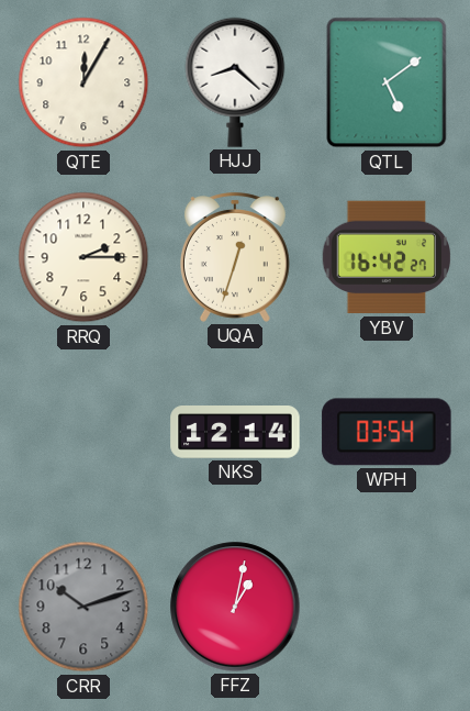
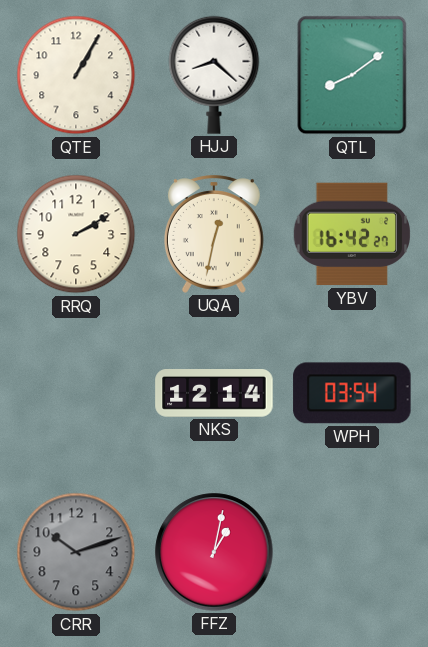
QTE: 12:05 -> 1:05 (76, 75)
QTL: 5:09 -> 8:09 (352, 75)
RRQ: 2:15 -> 2:10 (76, 234)
UQA: 12:33 -> 12:32 (214, 234)
